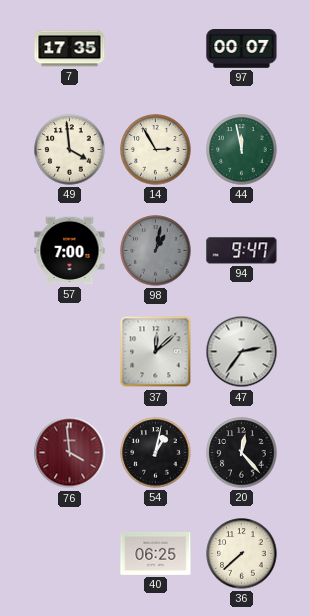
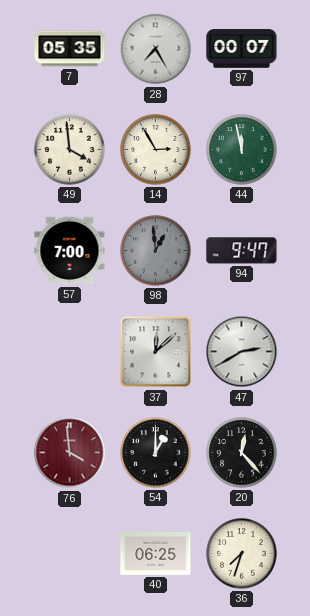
7: 17:35 -> 05:35 (70, 49)
28: none -> 7:25 (156, 49)
98: 1:02 -> 12:59 (156, 251)
47: 2:36 -> 2:40 (242, 352)
54: 1:02 -> 1:00 (156, 453)
36: 7:38 -> 7:33 (242, 554)
